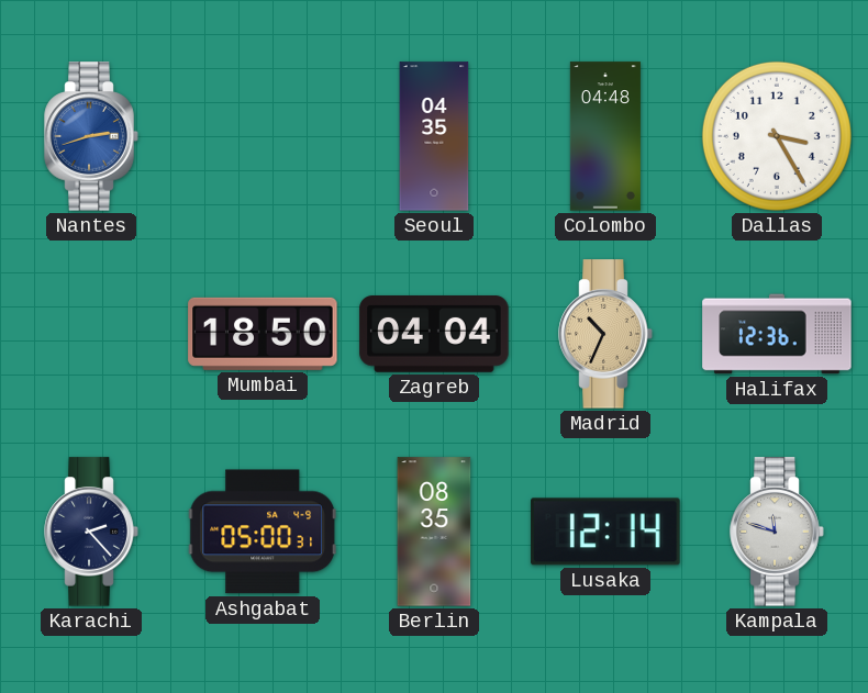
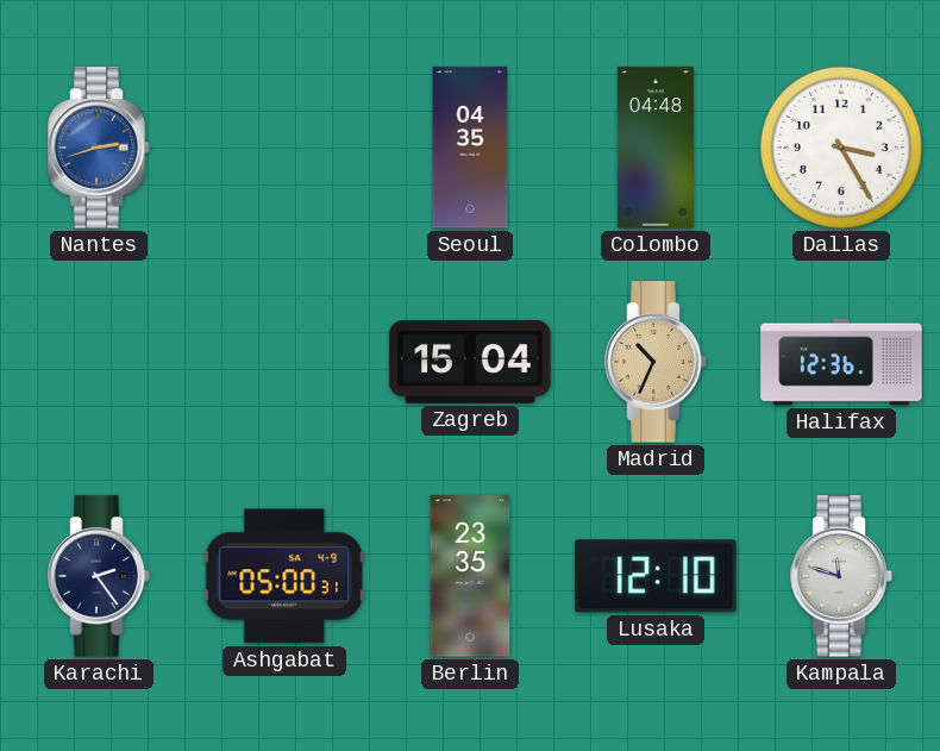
Mumbai: 18:50 -> none (263, 334)
Zagreb: 04:04 -> 15:04 (470, 362)
Karachi: 2:23 -> 2:24 (99, 576)
Berlin: 08:35 -> 23:35 (470, 576)
Lusaka: 12:14 -> 12:10 (656, 576)
